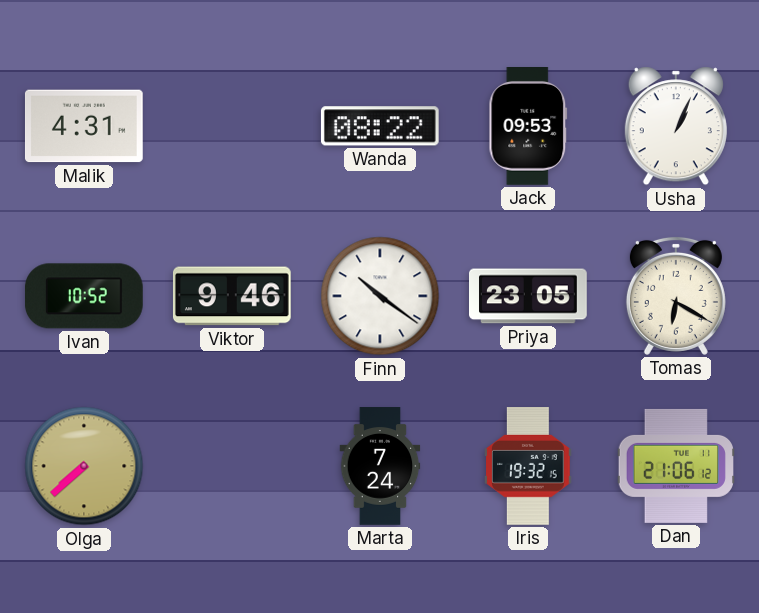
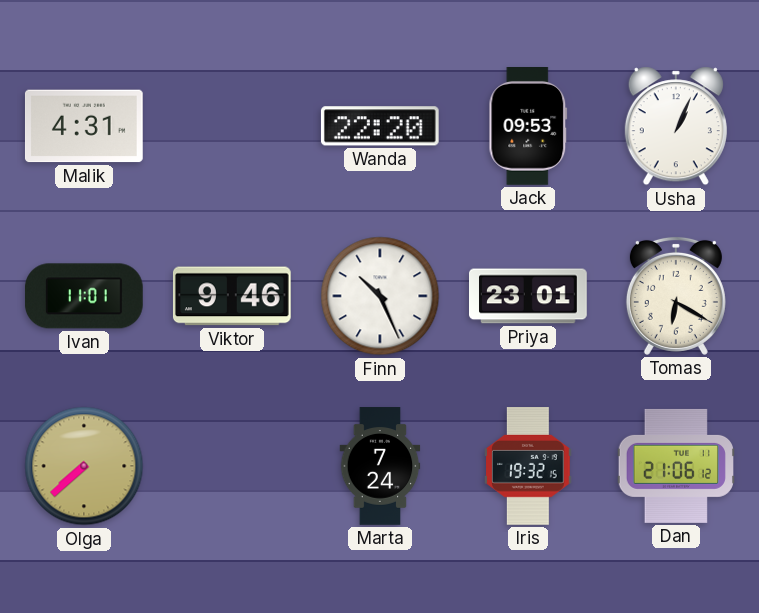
Wanda: 08:22 -> 22:20 (380, 126)
Ivan: 10:52 -> 11:01 (84, 296)
Finn: 10:21 -> 10:26 (380, 296)
Priya: 23:05 -> 23:01 (528, 296)
